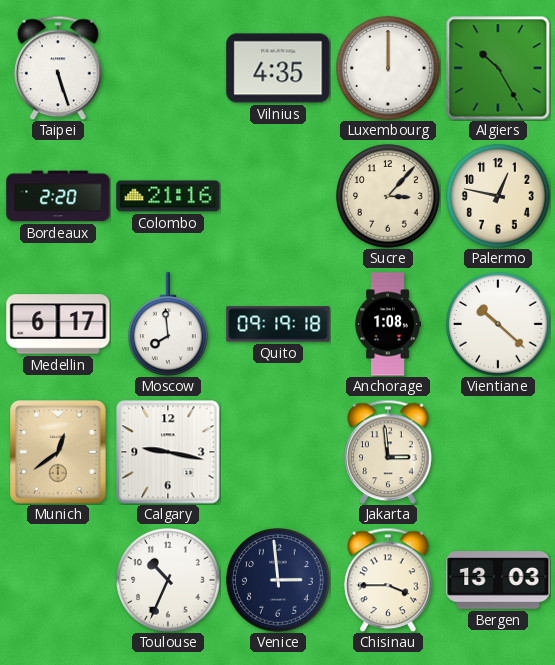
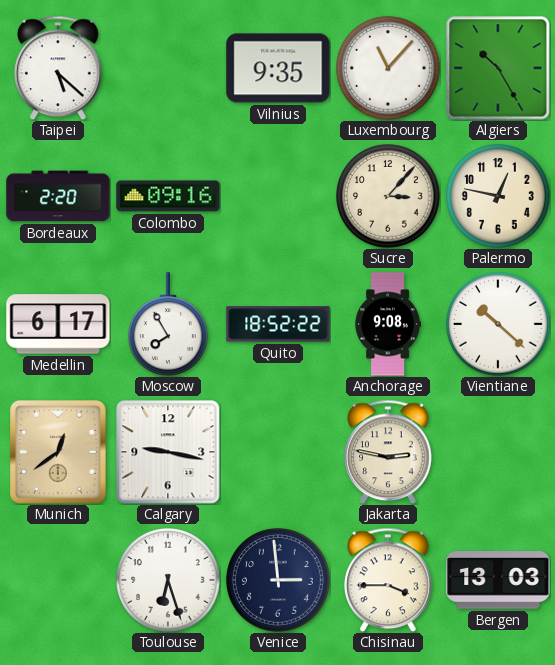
Taipei: 5:27 -> 5:22 (58, 68)
Vilnius: 4:35 -> 9:35 (278, 68)
Luxembourg: 12:00 -> 11:07 (388, 68)
Colombo: 21:16 -> 09:16 (168, 196)
Moscow: 7:59 -> 7:55 (169, 324)
Quito: 09:19 -> 18:52 (278, 324)
Anchorage: 1:08 -> 9:08 (388, 324)
Jakarta: 2:59 -> 2:47 (388, 452)
Toulouse: 10:34 -> 6:27 (168, 580)
